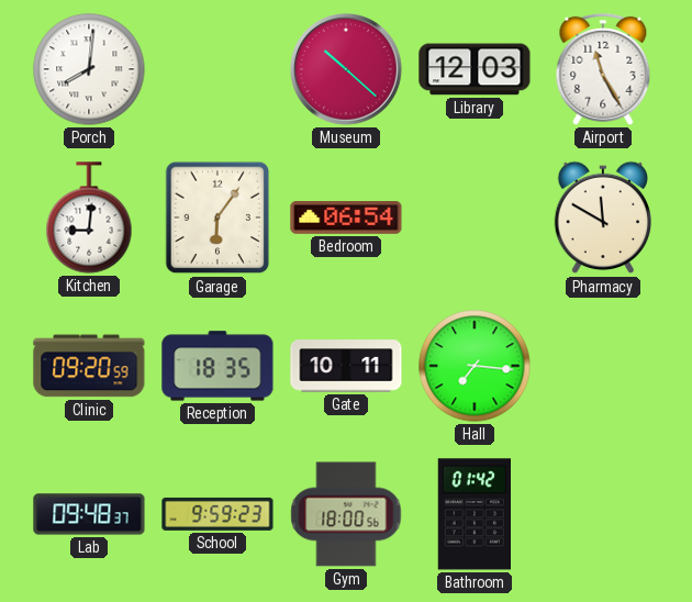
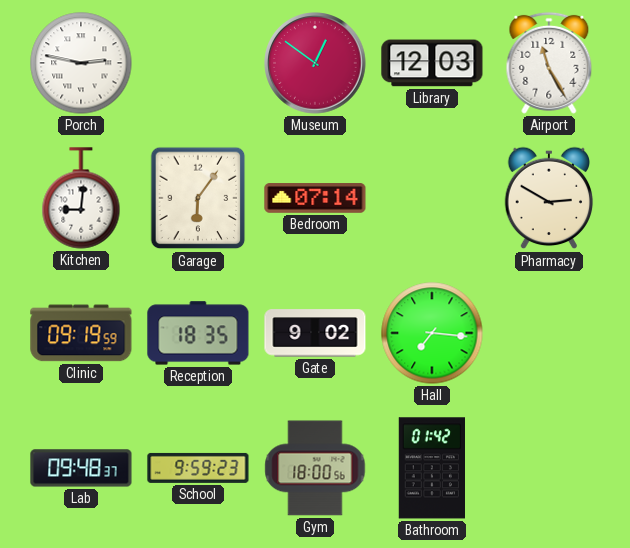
Porch: 8:01 -> 2:47 (81, 63)
Museum: 10:22 -> 12:51 (315, 63)
Bedroom: 06:54 -> 07:14 (315, 198)
Pharmacy: 11:50 -> 2:50 (549, 198)
Clinic: 09:20 -> 09:19 (81, 333)
Gate: 10:11 -> 9:02 (315, 333)
